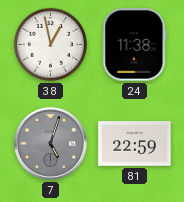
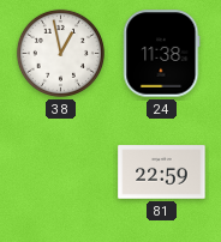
7: 5:03 -> none (51, 144)
